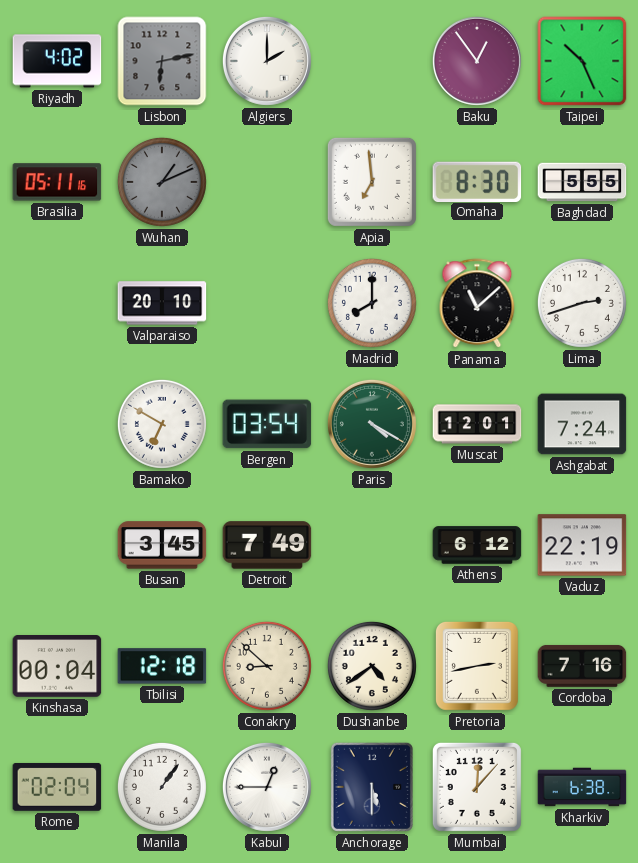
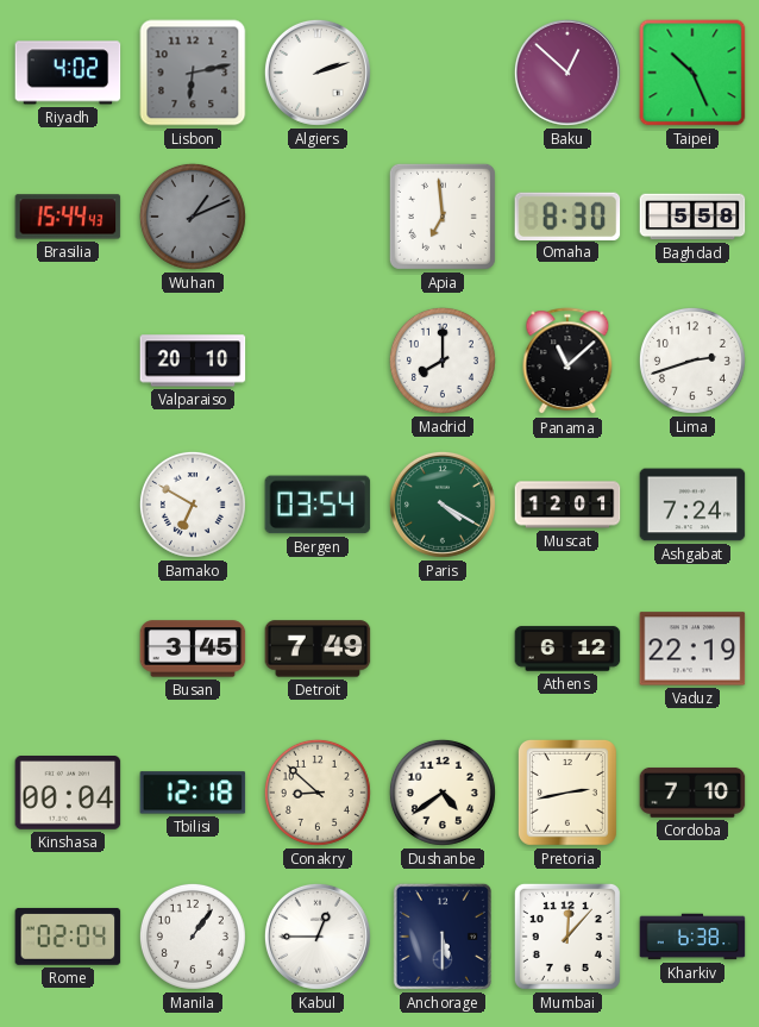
Algiers: 2:00 -> 2:12 (318, 73)
Baku: 12:54 -> 12:52 (567, 73)
Brasilia: 05:11 -> 15:44 (68, 217)
Baghdad: 5:55 -> 5:58 (692, 217)
Cordoba: 7:16 -> 7:10 (692, 793)
